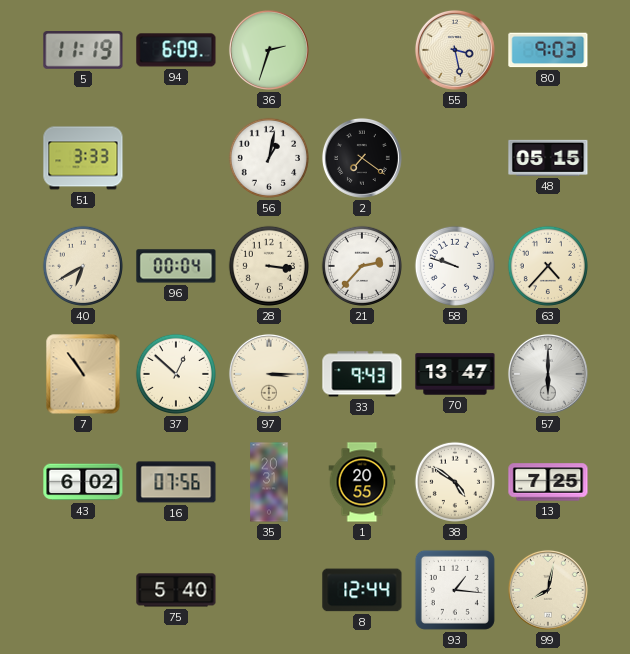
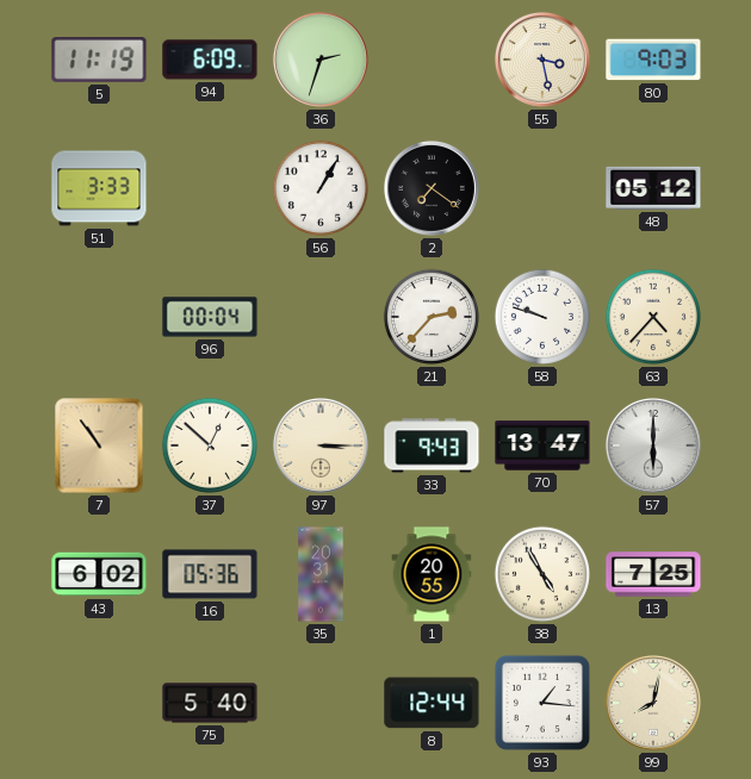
56: 1:02 -> 1:05 (321, 188)
48: 05:15 -> 05:12 (653, 188)
40: 6:40 -> none (83, 266)
28: 3:16 -> none (269, 266)
16: 07:56 -> 05:36 (210, 574)
38: 4:51 -> 4:55 (542, 574)
